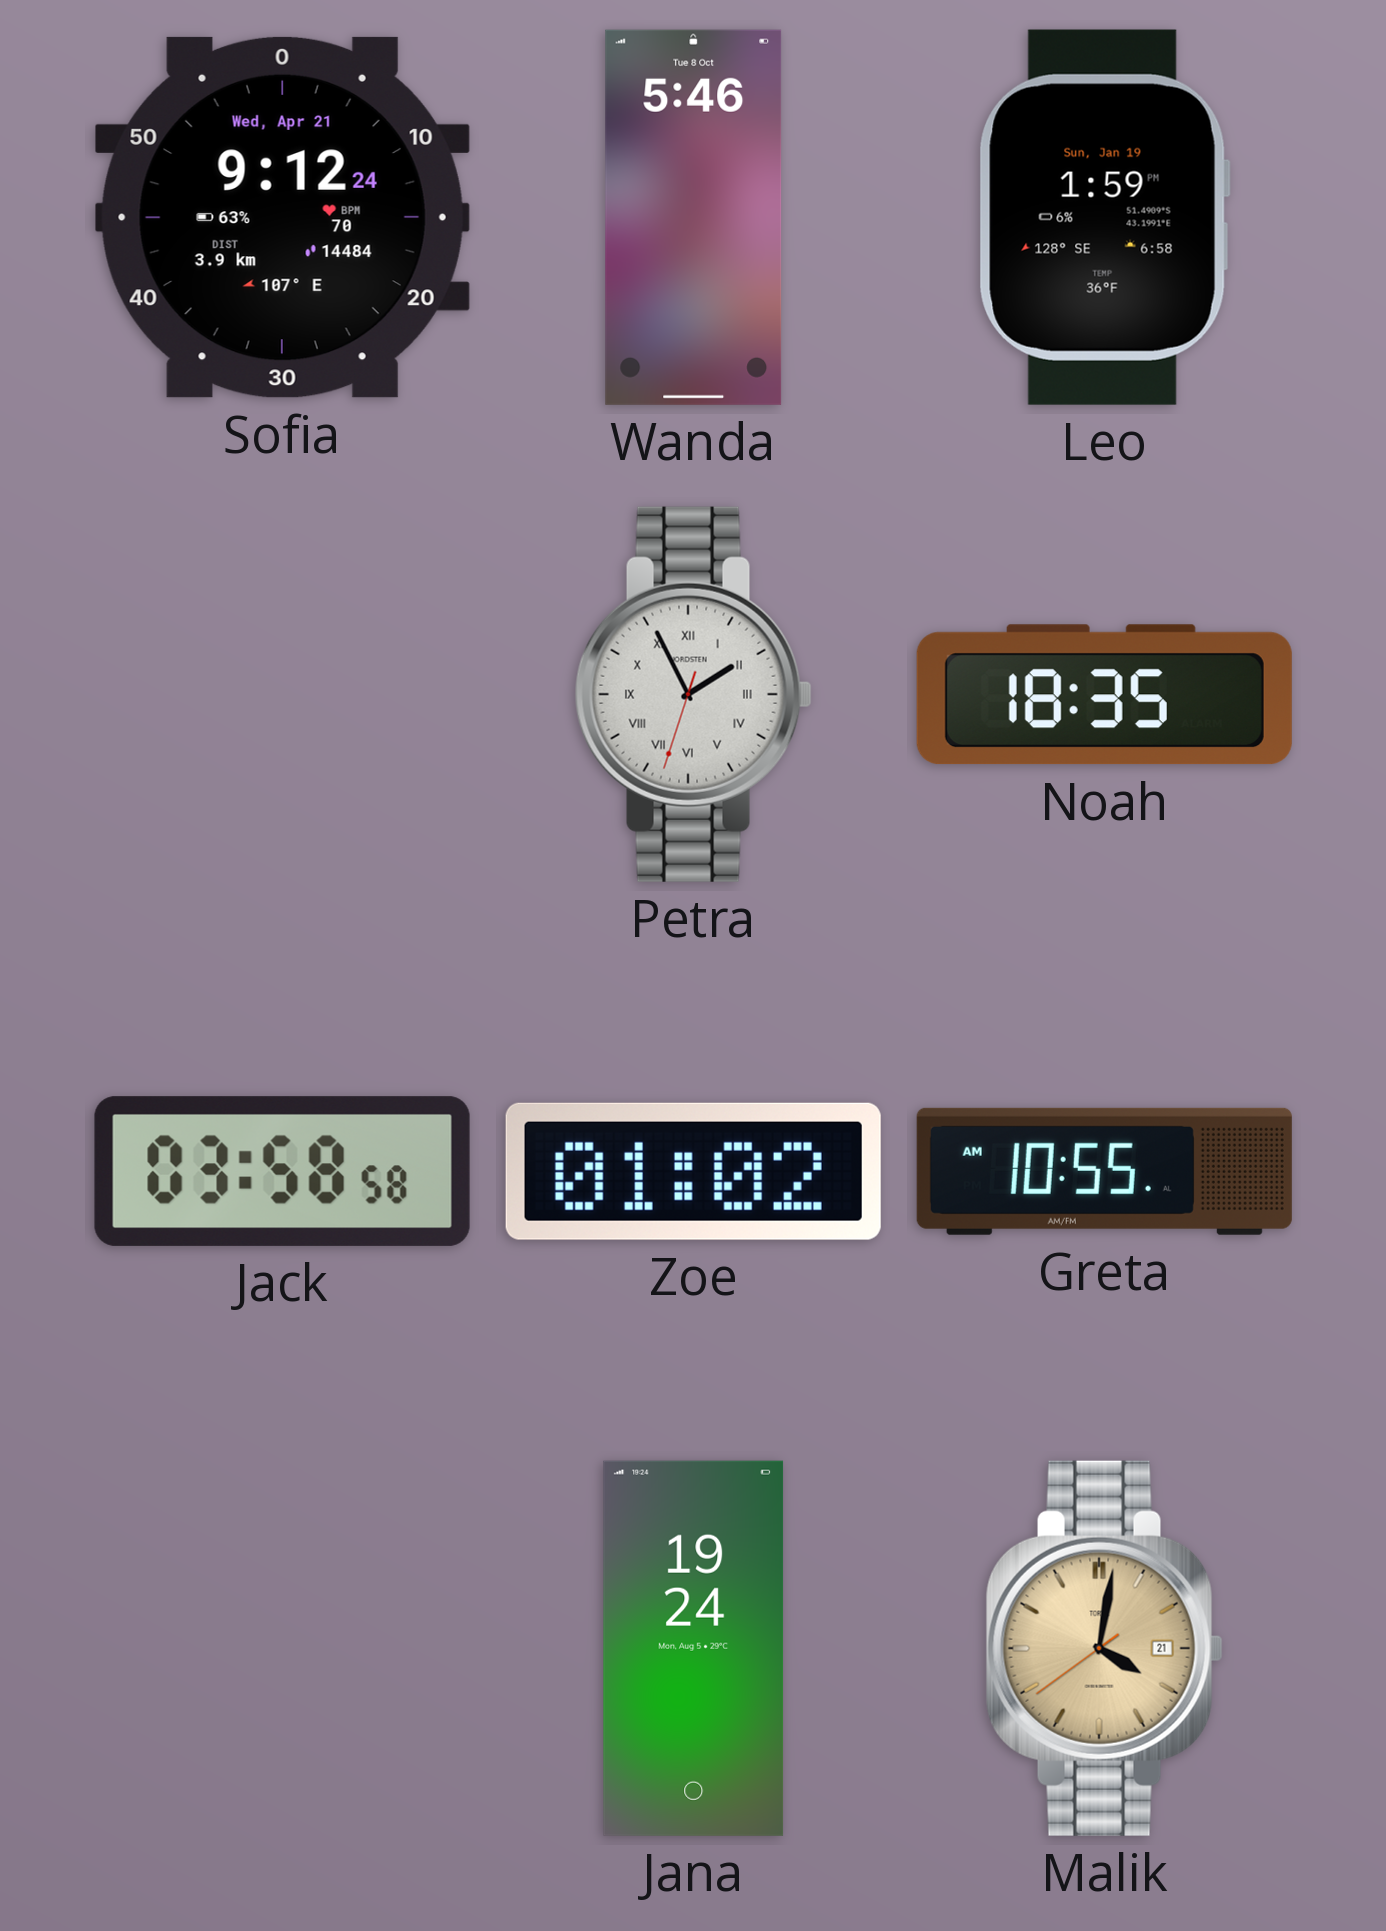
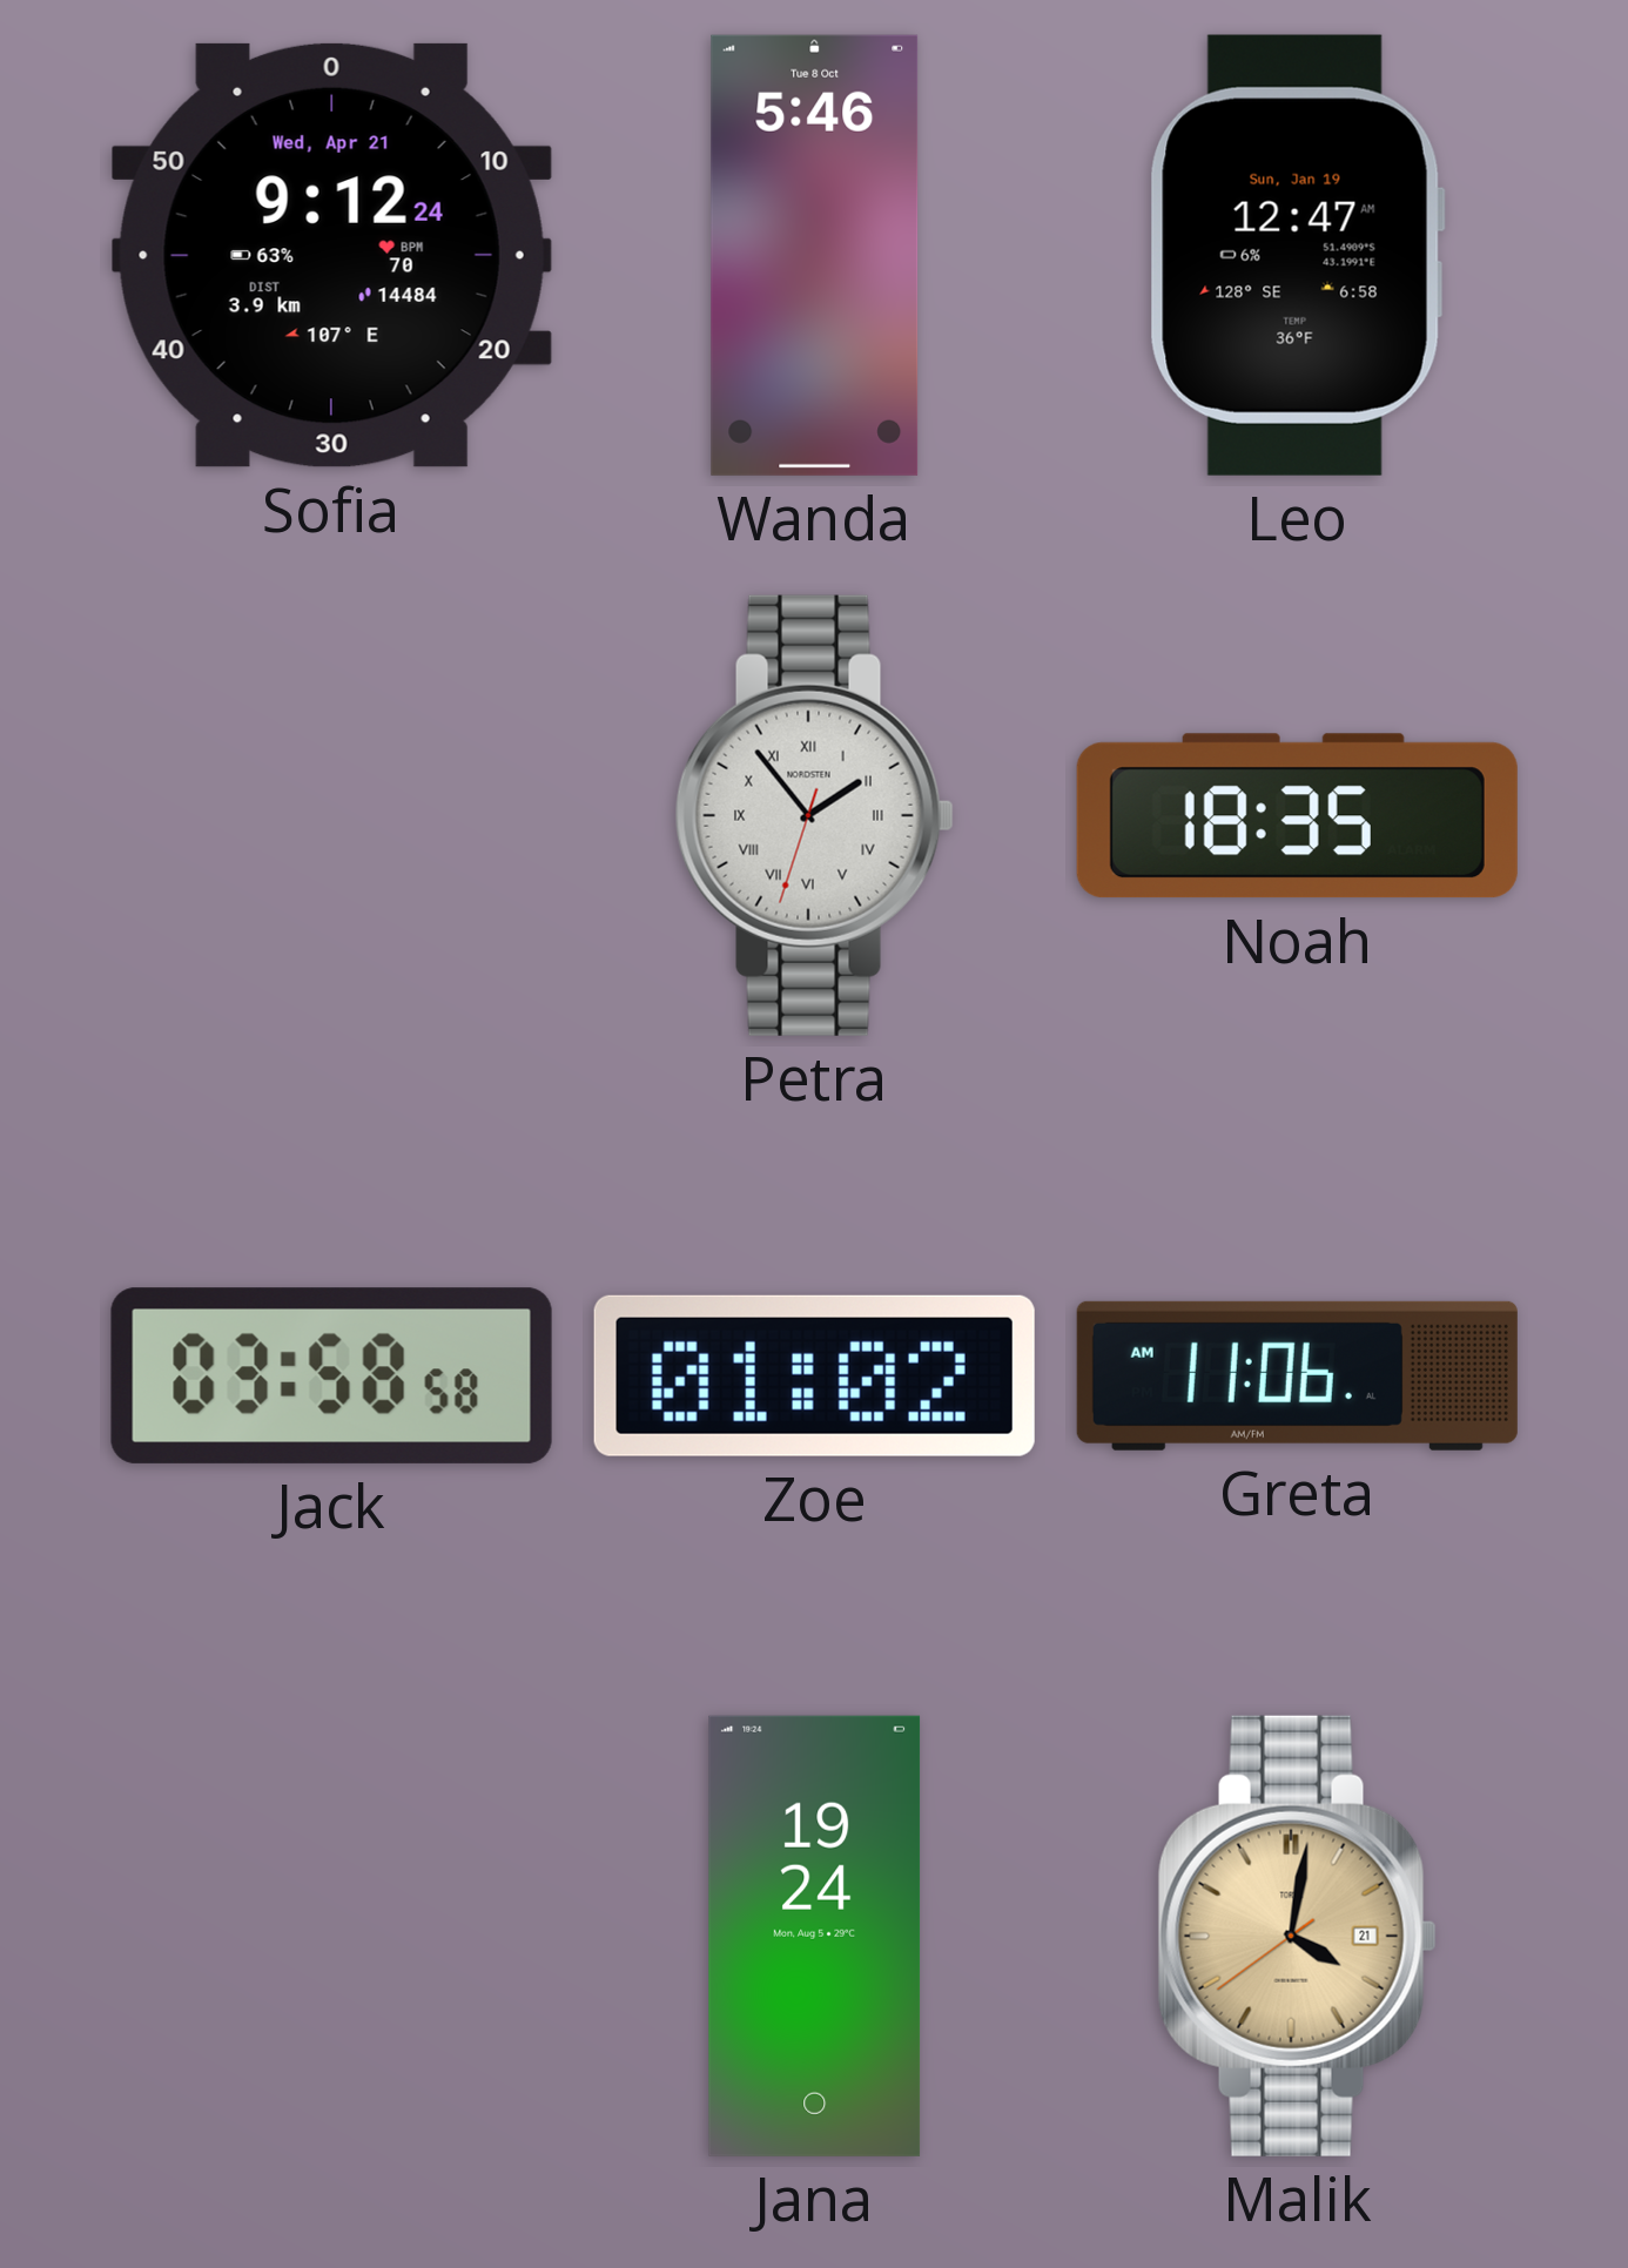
Leo: 1:59 -> 12:47 (1297, 255)
Petra: 1:55 -> 1:53 (814, 815)
Greta: 10:55 -> 11:06 (1297, 1375)
